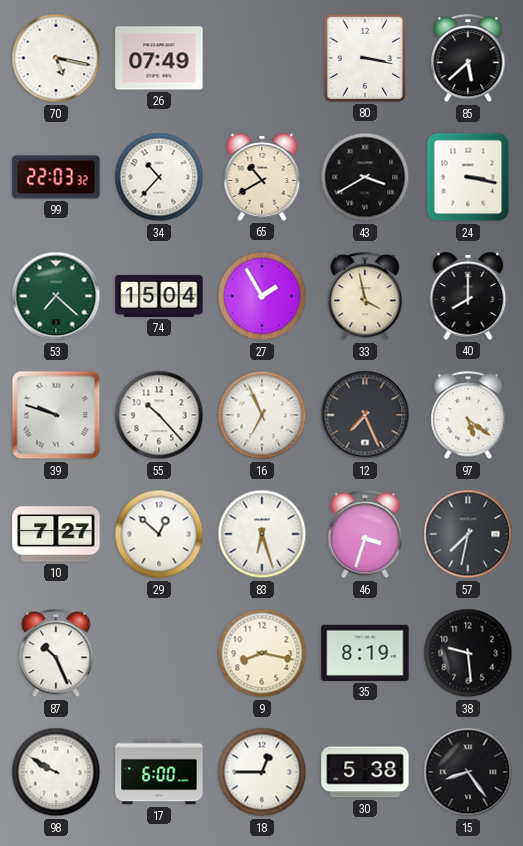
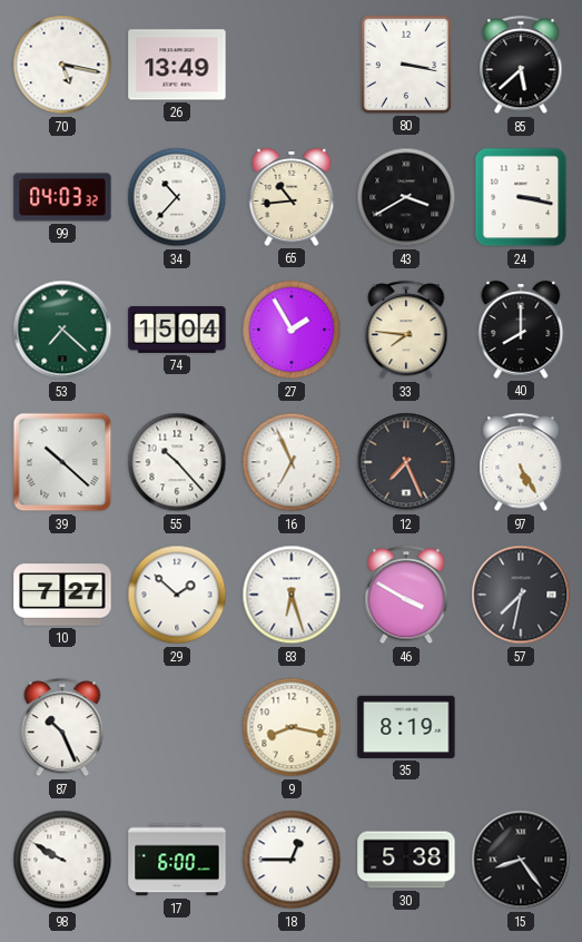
26: 07:49 -> 13:49 (177, 65)
99: 22:03 -> 04:03 (62, 197)
65: 10:40 -> 10:44 (292, 197)
33: 3:58 -> 7:46 (406, 331)
39: 9:48 -> 10:22 (62, 462)
97: 5:21 -> 5:25 (521, 463)
29: 12:52 -> 1:52 (177, 595)
46: 3:33 -> 3:50 (406, 596)
38: 9:29 -> none (468, 653)
